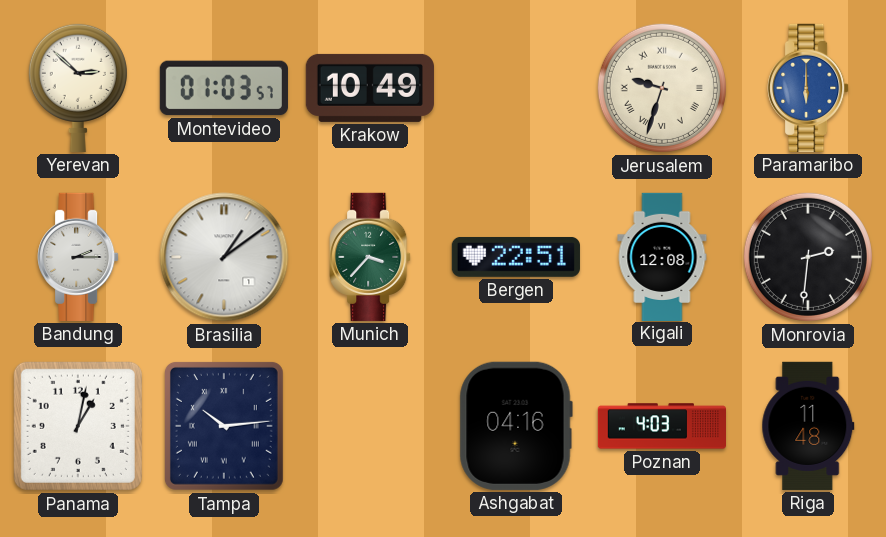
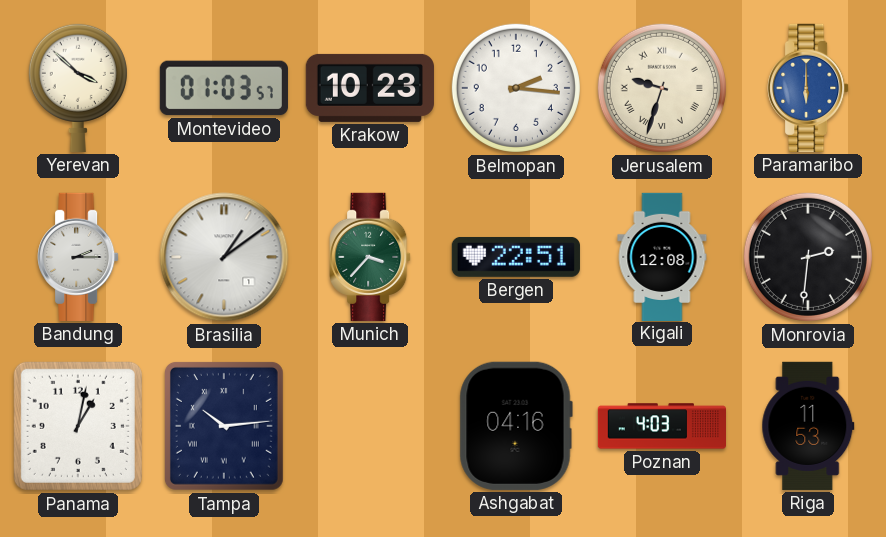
Yerevan: 2:52 -> 3:52 (78, 87)
Krakow: 10:49 -> 10:23 (370, 88)
Belmopan: none -> 2:16 (516, 88)
Riga: 11:48 -> 11:53 (808, 426)
